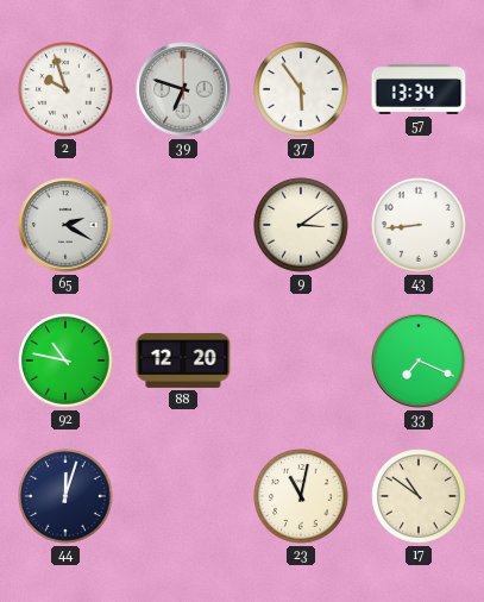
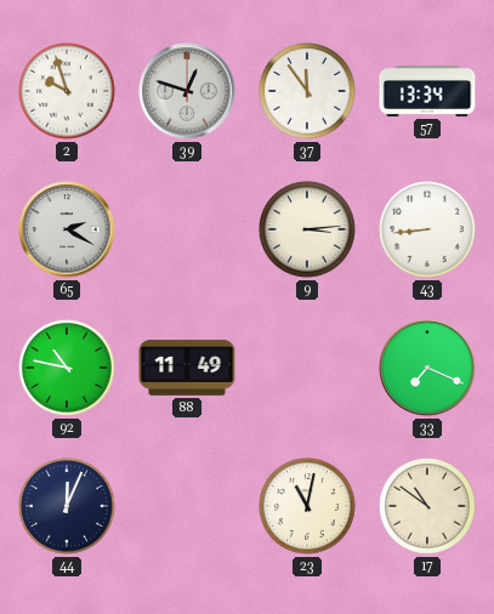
39: 6:48 -> 12:48 (187, 91)
37: 5:54 -> 11:54 (307, 91)
9: 3:09 -> 3:14 (307, 229)
88: 12:20 -> 11:49 (187, 368)
44: 12:03 -> 12:04 (67, 506)
